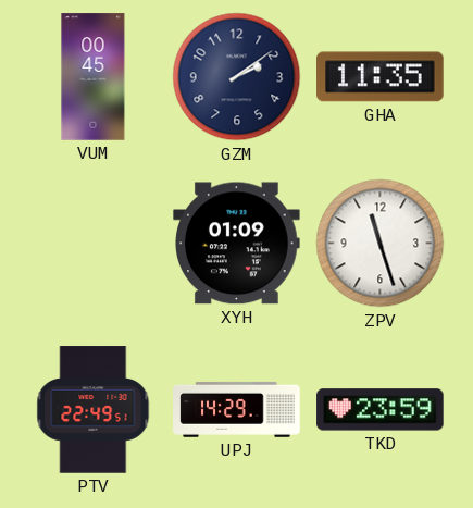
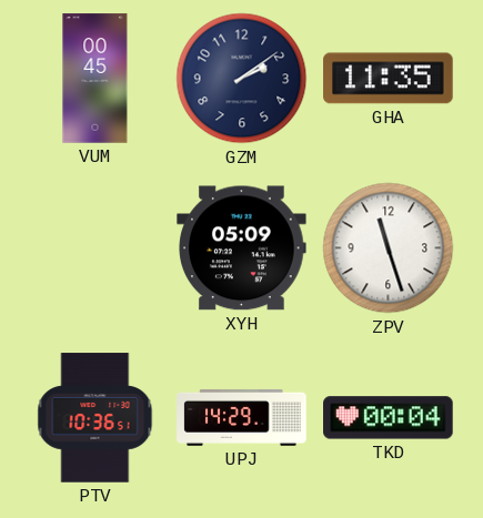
XYH: 01:09 -> 05:09 (242, 248)
PTV: 22:49 -> 10:36 (95, 418)
TKD: 23:59 -> 00:04 (389, 418)
